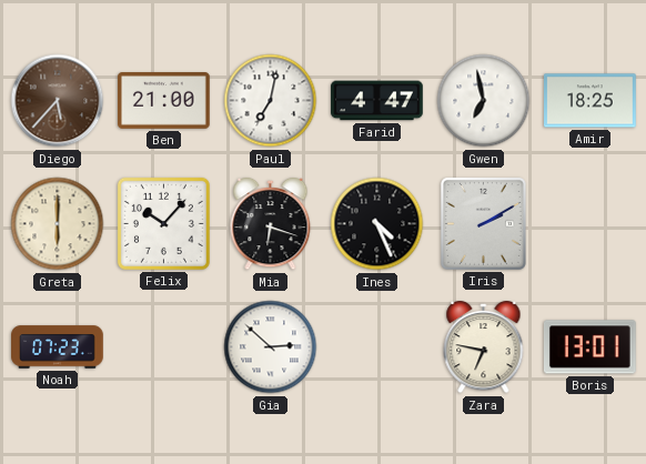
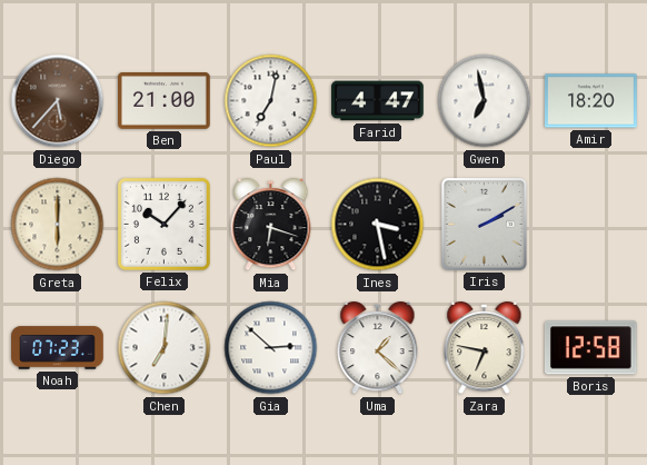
Amir: 18:25 -> 18:20 (591, 101)
Ines: 4:26 -> 3:28 (378, 225)
Chen: none -> 7:01 (165, 348)
Uma: none -> 1:22 (378, 348)
Boris: 13:01 -> 12:58 (590, 348)
